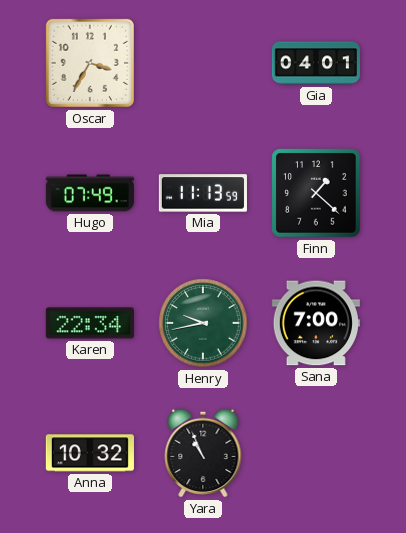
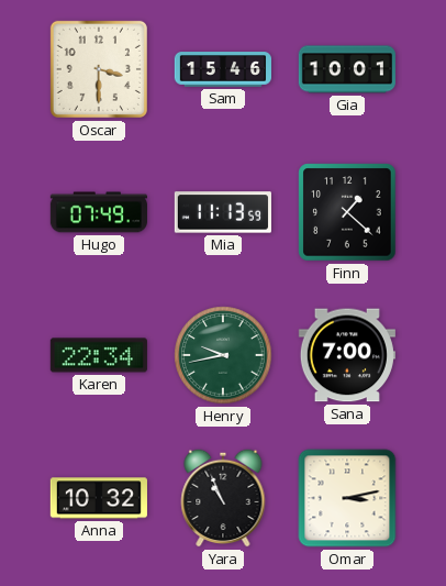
Oscar: 3:35 -> 3:30 (99, 69)
Sam: none -> 15:46 (222, 69)
Gia: 04:01 -> 10:01 (346, 69)
Omar: none -> 3:13 (347, 498)
